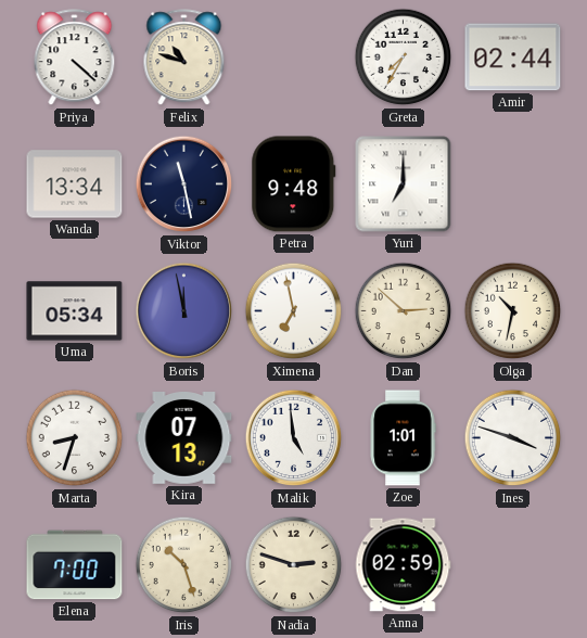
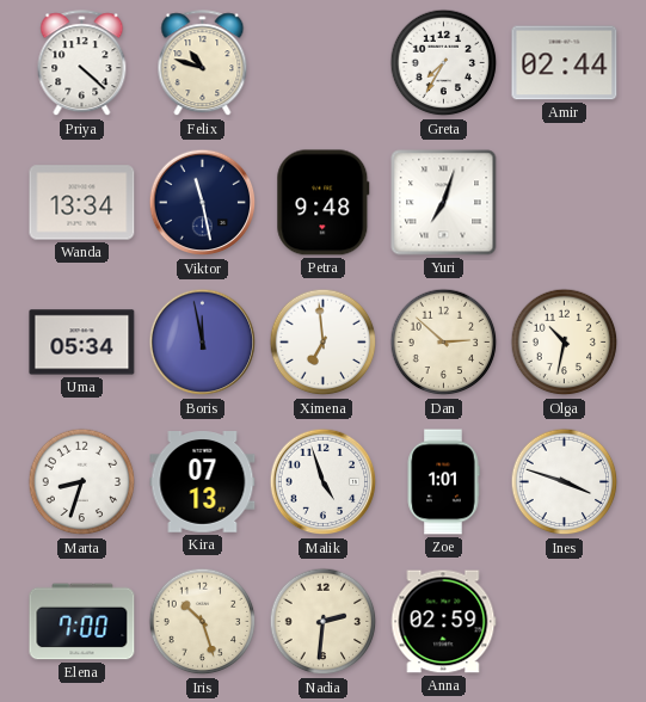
Yuri: 7:00 -> 7:03 (444, 203)
Ximena: 6:58 -> 6:59 (324, 343)
Malik: 4:59 -> 4:57 (324, 482)
Nadia: 2:48 -> 2:31 (324, 622)
